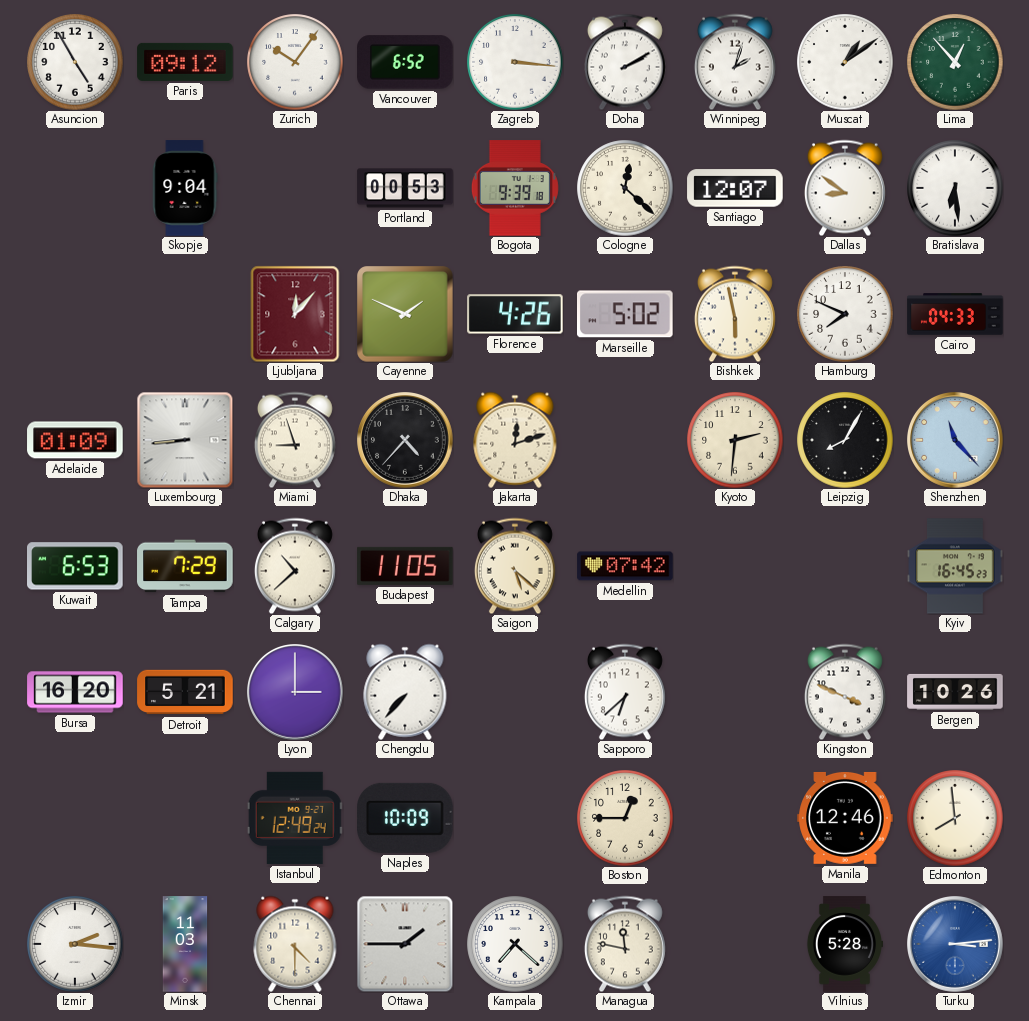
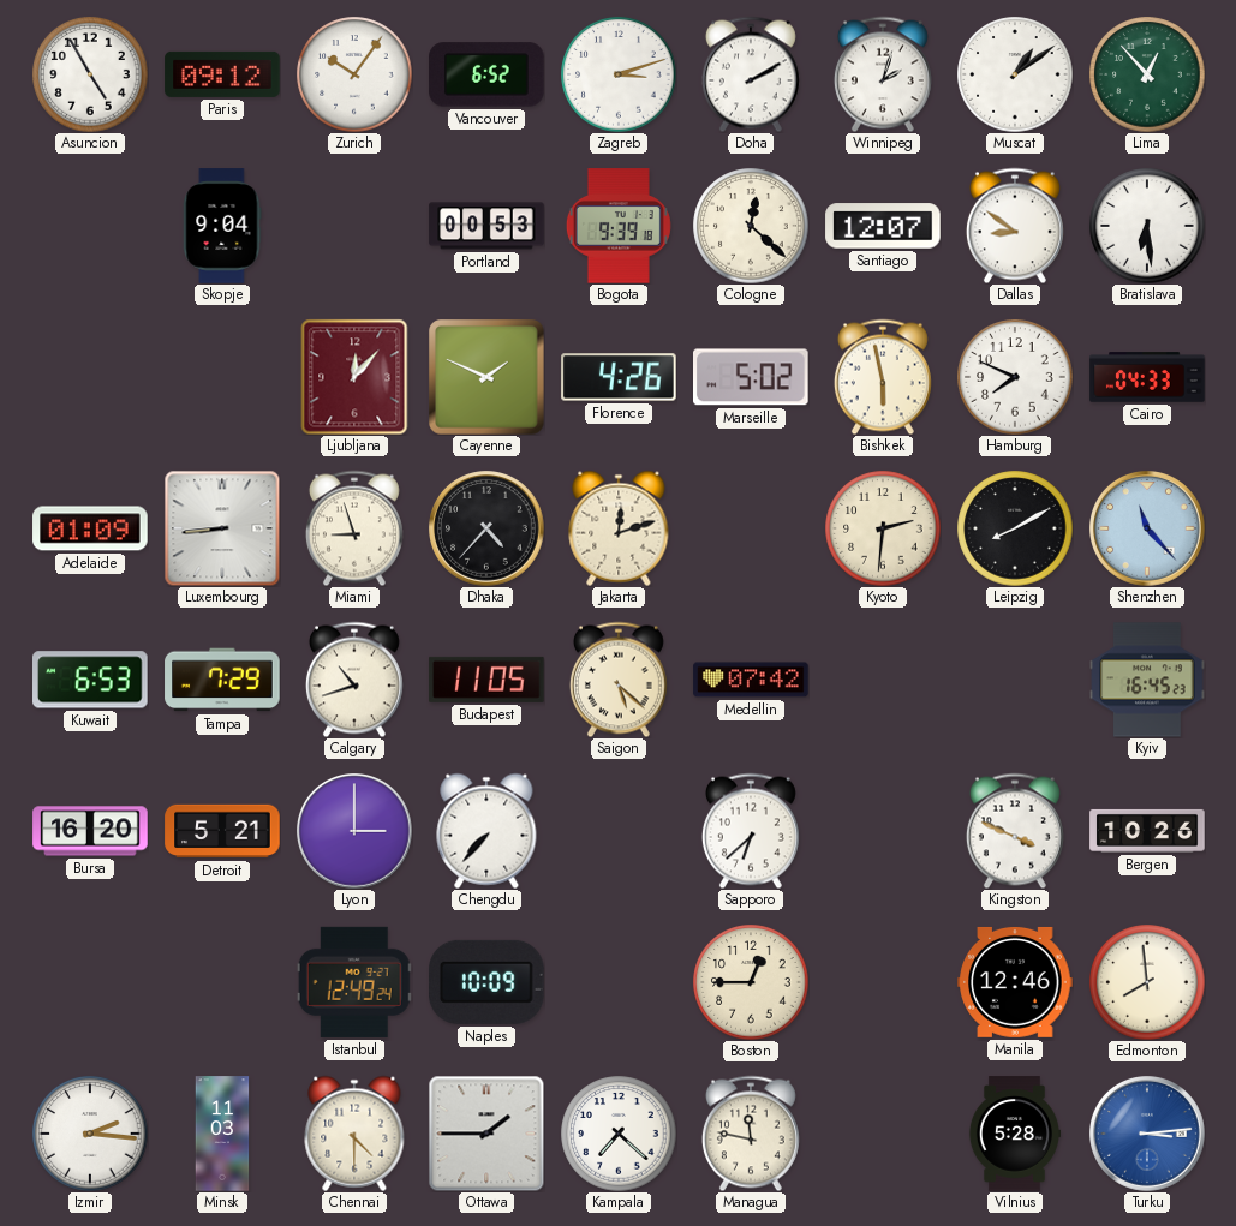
Zagreb: 3:16 -> 3:12 (619, 74)
Leipzig: 8:05 -> 8:10 (1015, 528)
Calgary: 10:38 -> 10:42 (354, 680)
